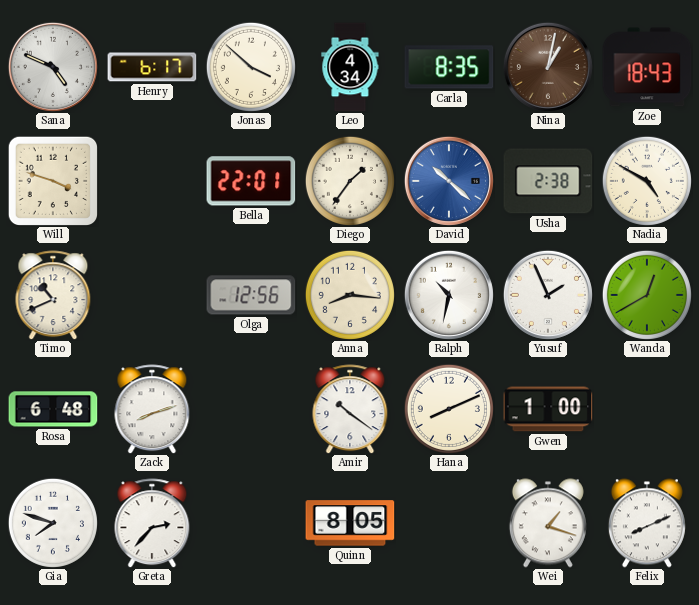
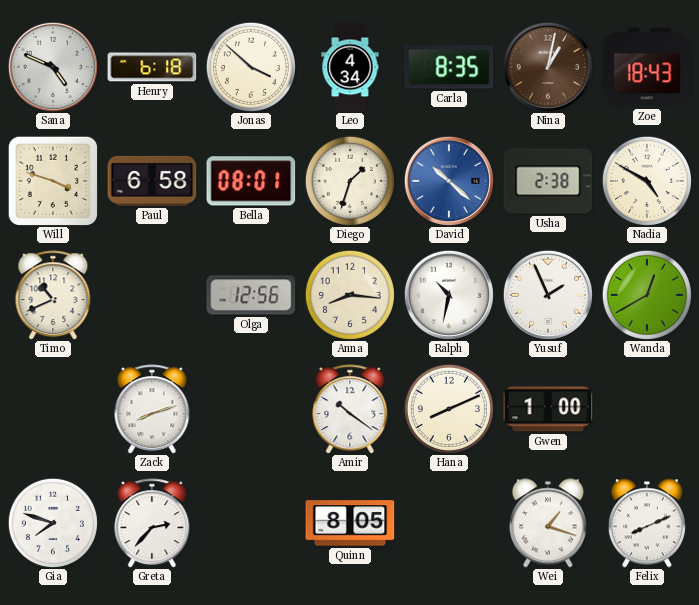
Henry: 6:17 -> 6:18 (152, 67)
Paul: none -> 6:58 (152, 181)
Bella: 22:01 -> 08:01 (251, 181)
Diego: 1:36 -> 1:33 (350, 181)
Rosa: 6:48 -> none (53, 409)
